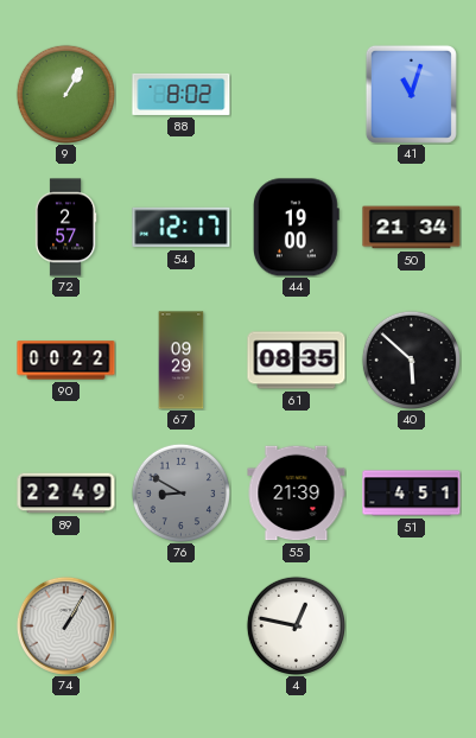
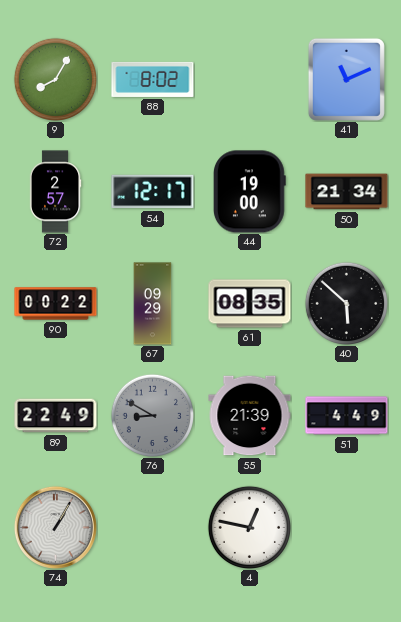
9: 1:05 -> 8:05 (55, 79)
41: 11:03 -> 11:11 (346, 79)
51: 4:51 -> 4:49 (347, 416)
